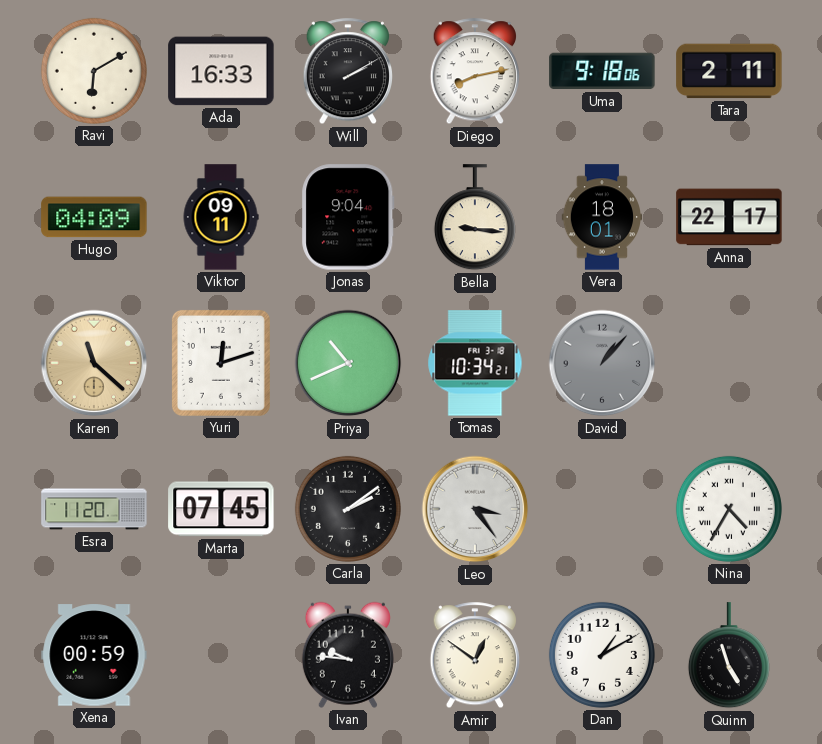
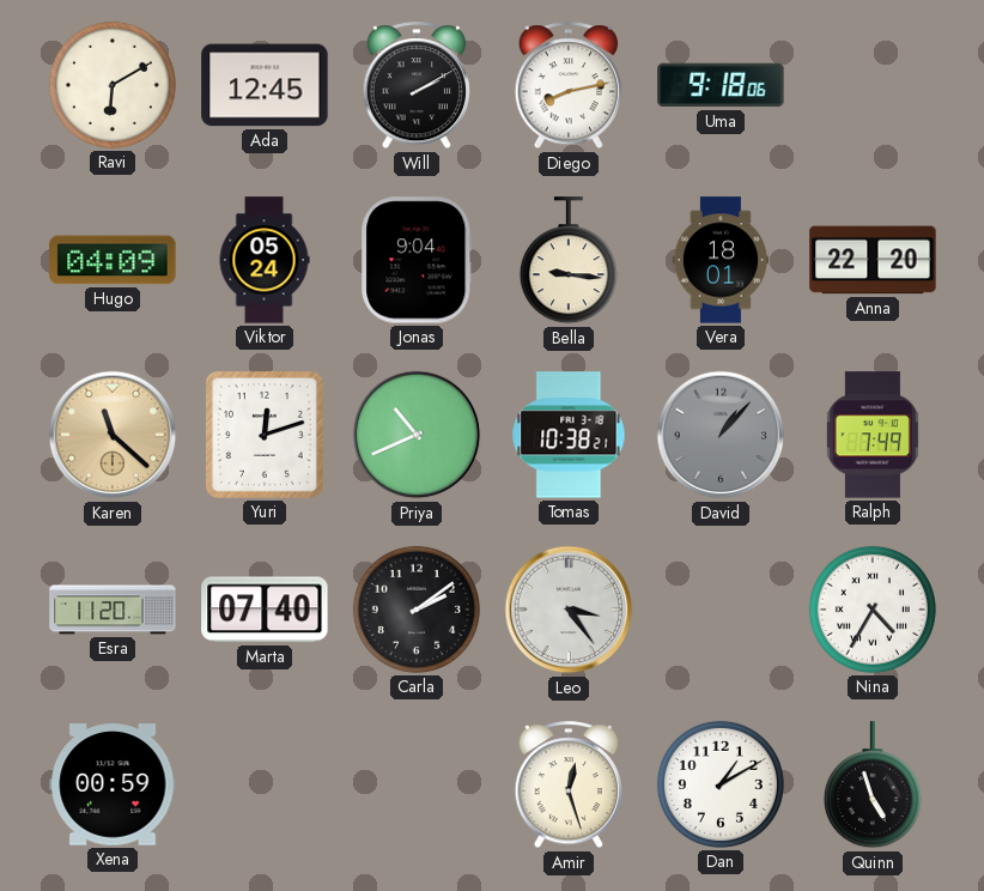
Ada: 16:33 -> 12:45 (265, 85)
Tara: 2:11 -> none (729, 71)
Viktor: 09:11 -> 05:24 (265, 260)
Anna: 22:17 -> 22:20 (873, 260)
Tomas: 10:34 -> 10:38 (569, 435)
Ralph: none -> 7:49 (873, 435)
Marta: 07:45 -> 07:40 (265, 610)
Ivan: 9:46 -> none (348, 655)
Amir: 12:51 -> 12:27 (567, 786)
